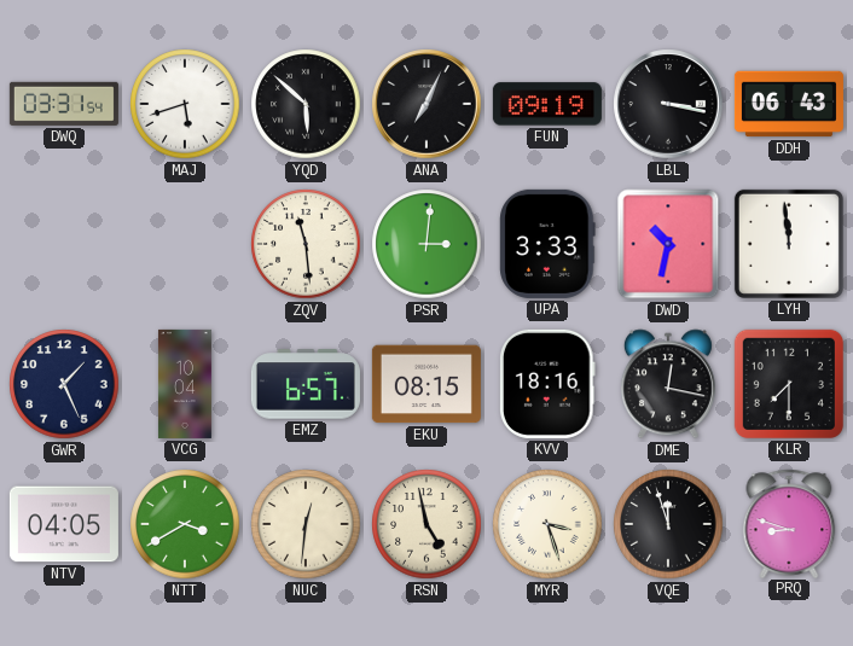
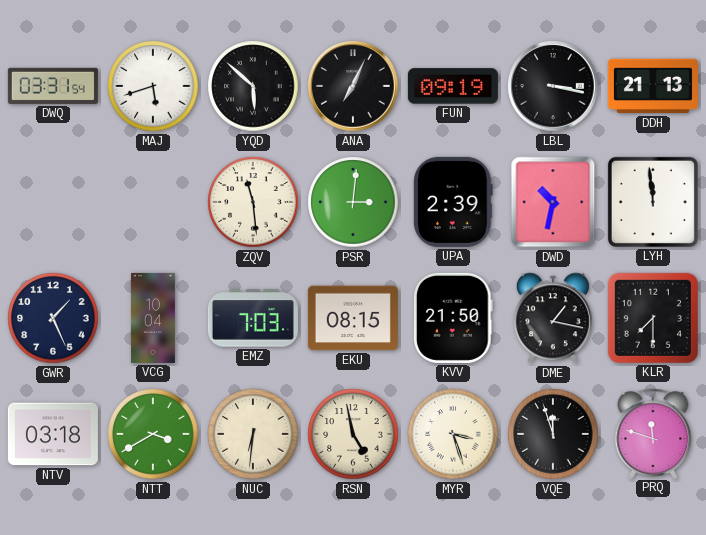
DDH: 06:43 -> 21:13 (653, 86)
UPA: 3:33 -> 2:39 (453, 202)
EMZ: 6:57 -> 7:03 (253, 318)
KVV: 18:16 -> 21:50 (453, 318)
DME: 12:17 -> 1:17 (553, 318)
NTV: 04:05 -> 03:18 (53, 434)
NUC: 12:31 -> 6:31 (253, 434)
PRQ: 8:48 -> 11:48 (653, 433)
